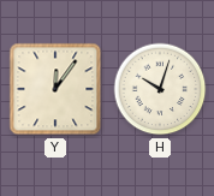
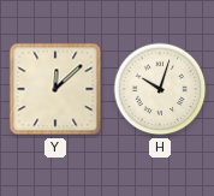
Y: 12:06 -> 12:08 (55, 89)
